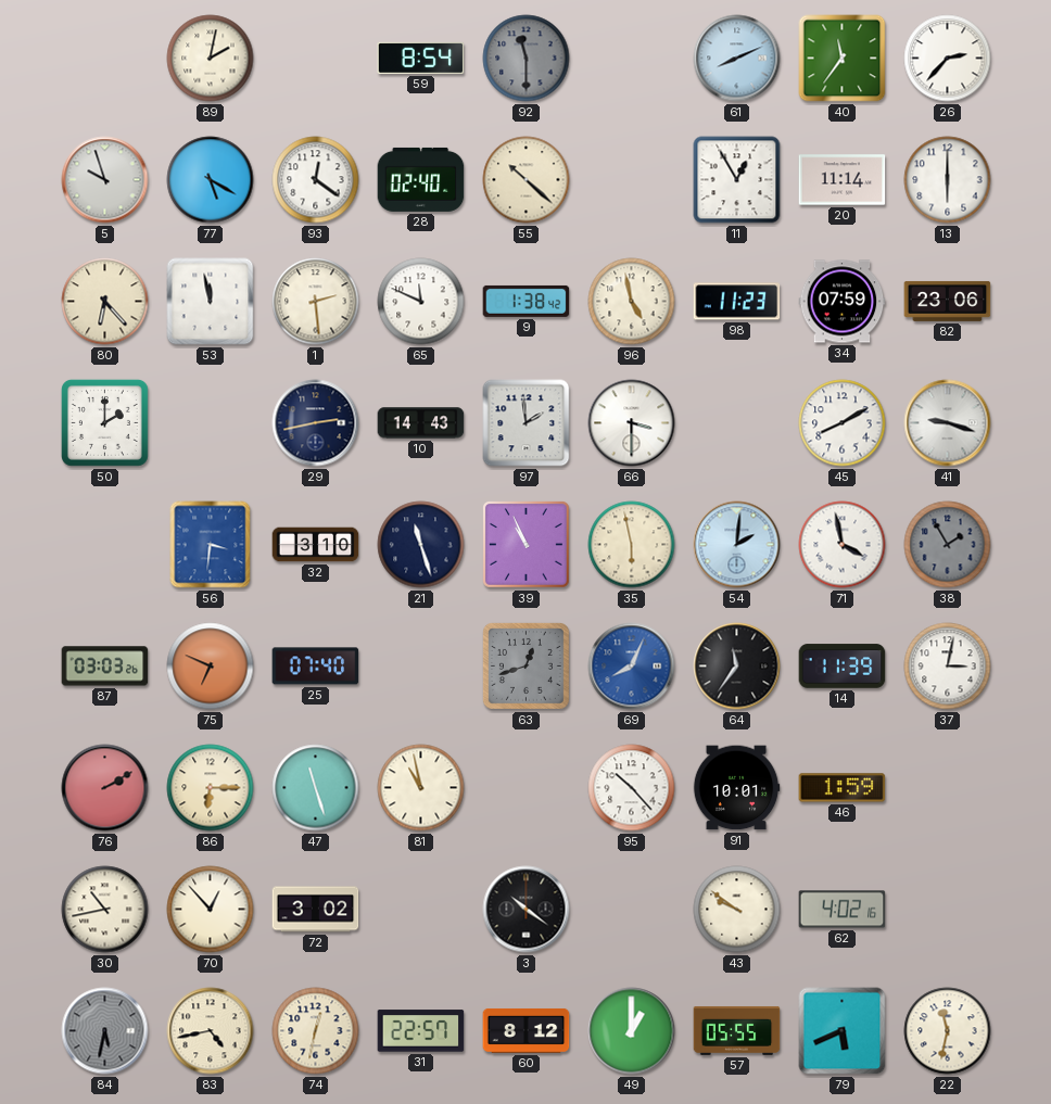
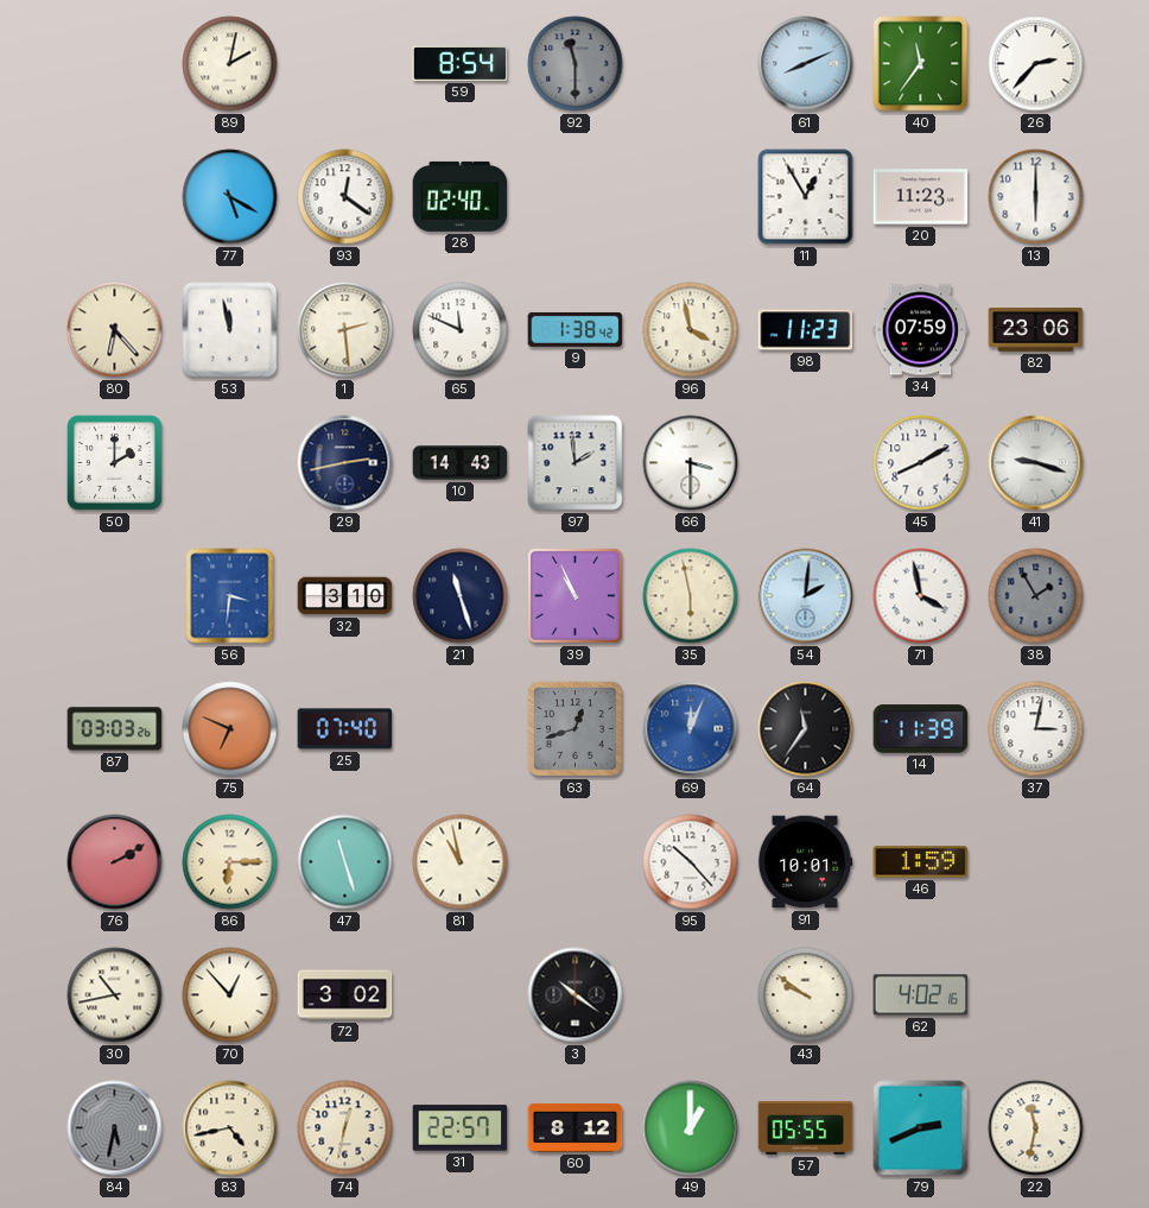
5: 9:57 -> none (105, 180)
55: 10:22 -> none (527, 180)
20: 11:14 -> 11:23 (921, 197)
96: 4:58 -> 3:58 (691, 330)
69: 8:04 -> 12:04 (691, 729)
79: 5:41 -> 2:41 (921, 1128)
